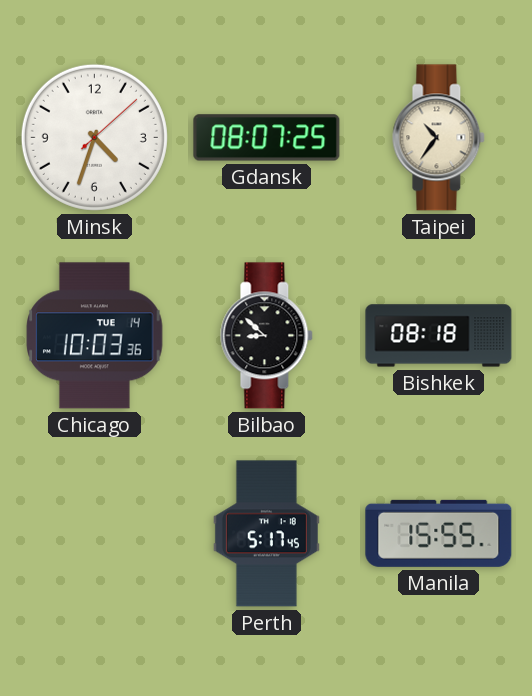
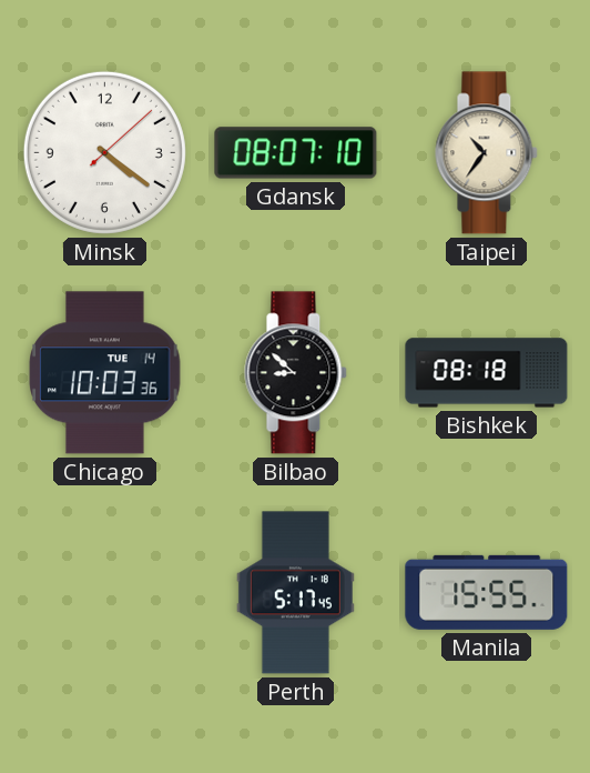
Minsk: 4:33 -> 4:21 (104, 152)
Gdansk: 08:07:25 -> 08:07:10 (296, 153)
